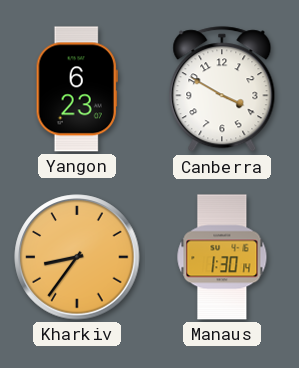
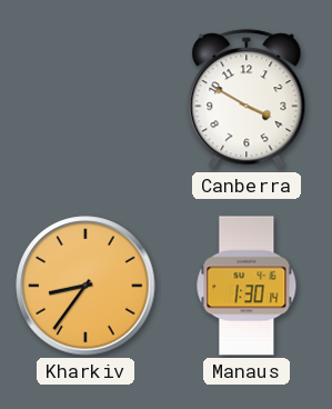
Yangon: 6:23 -> none (77, 89)
